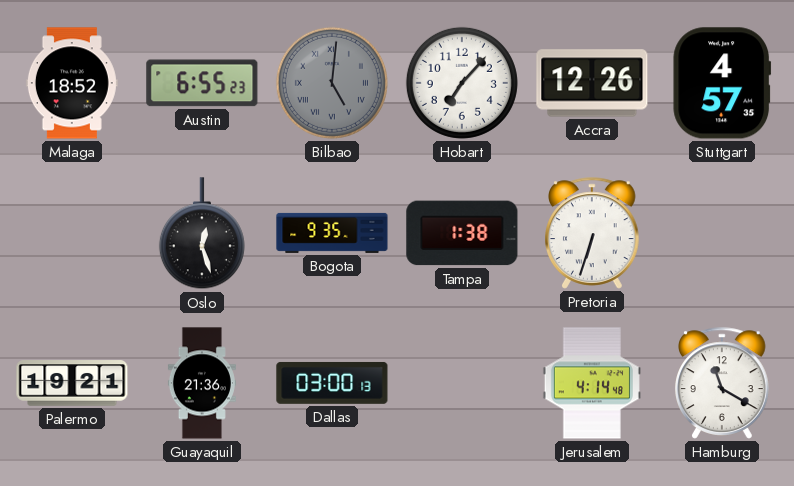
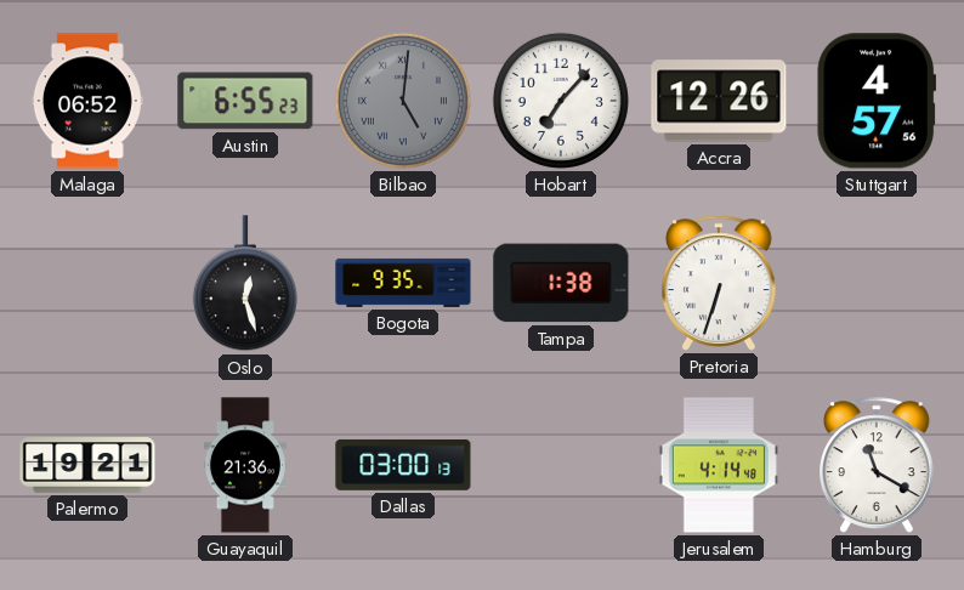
Malaga: 18:52 -> 06:52 (87, 101)
Stuttgart: 4:57:35 -> 4:57:56 (877, 101)
